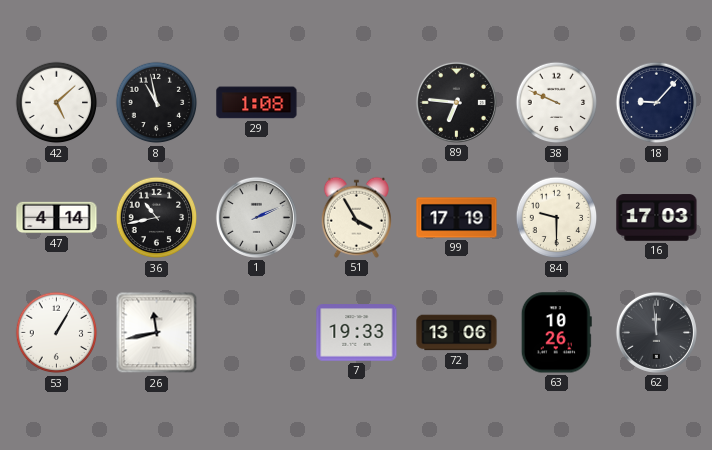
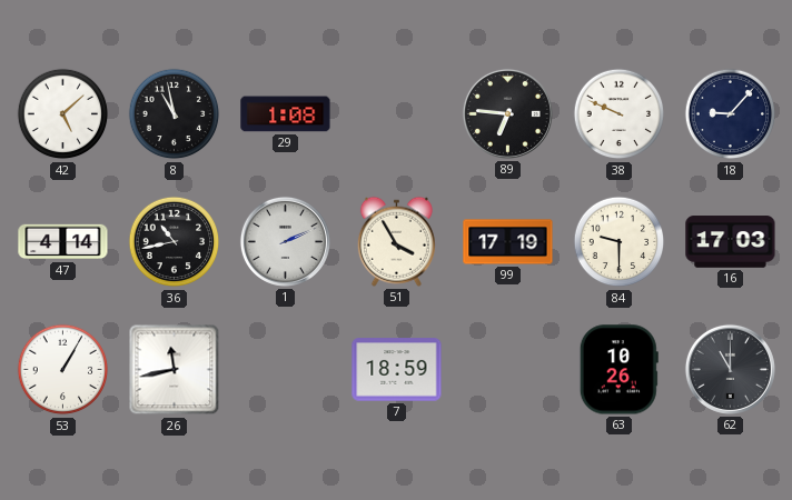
7: 19:33 -> 18:59 (397, 370)
72: 13:06 -> none (457, 333)
62: 11:59 -> 11:00 (730, 369)
